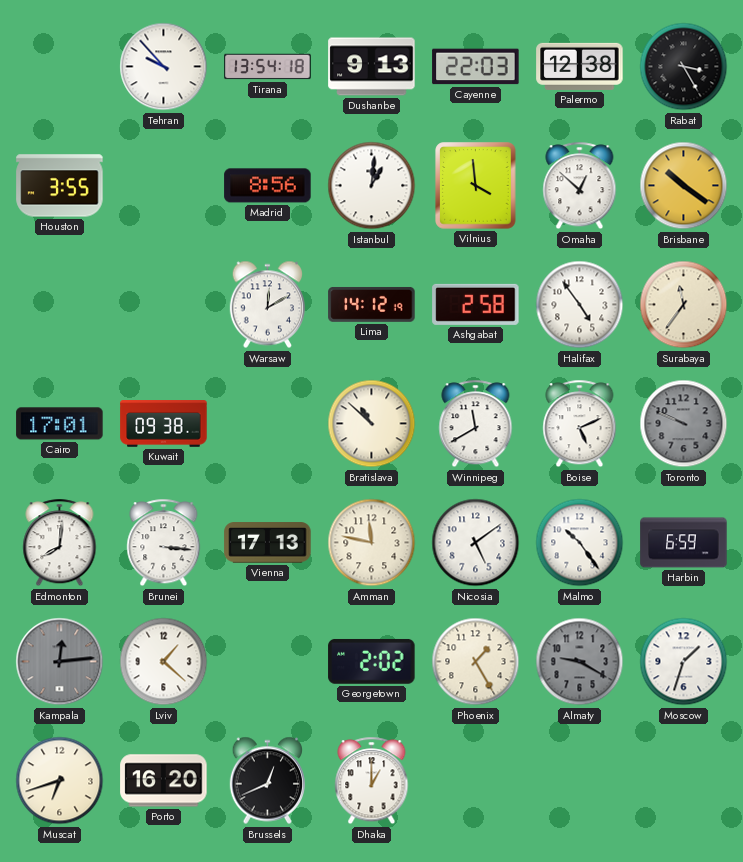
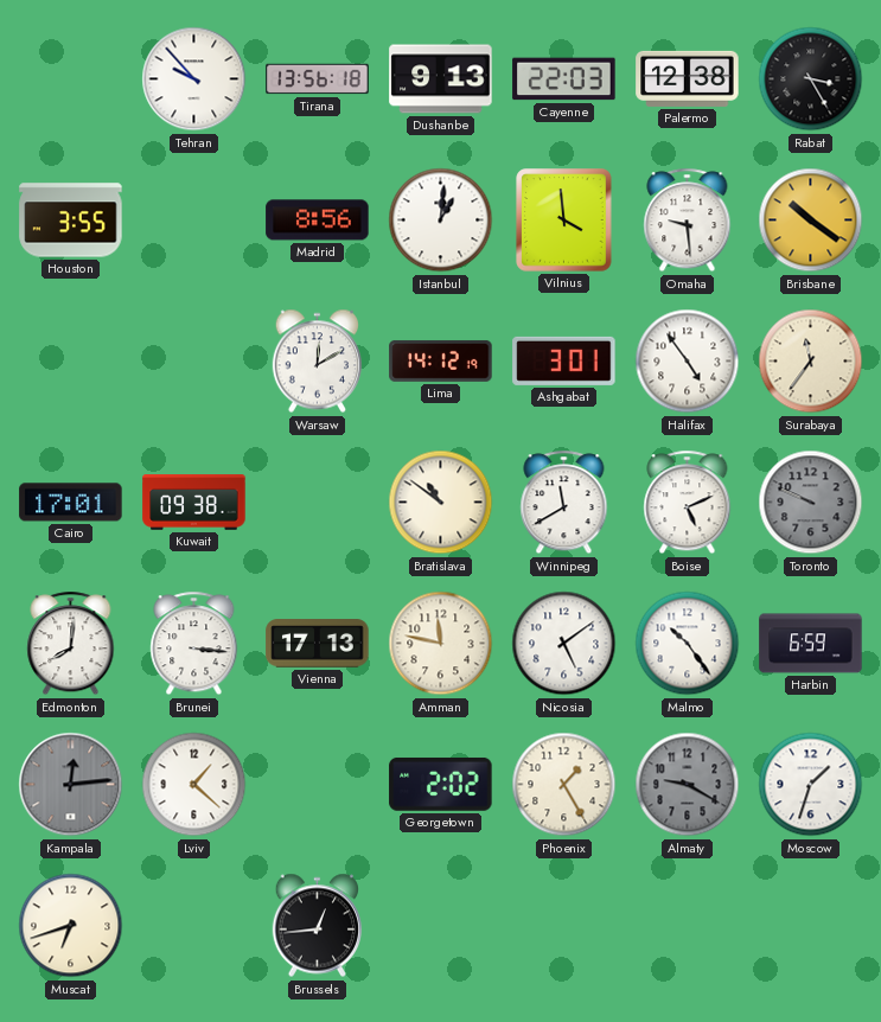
Tirana: 13:54 -> 13:56 (318, 79)
Omaha: 12:52 -> 9:29 (688, 221)
Ashgabat: 2:58 -> 3:01 (564, 360)
Bratislava: 10:52 -> 10:51 (441, 503)
Porto: 16:20 -> none (164, 781)
Brussels: 12:41 -> 12:44 (317, 926)
Dhaka: 1:00 -> none (372, 781)
